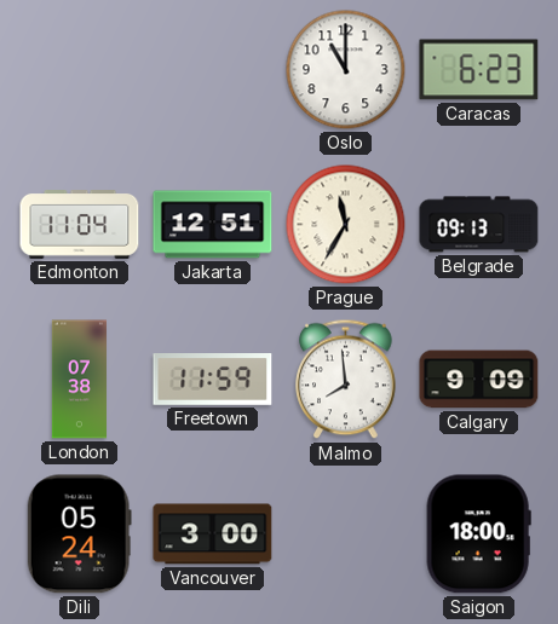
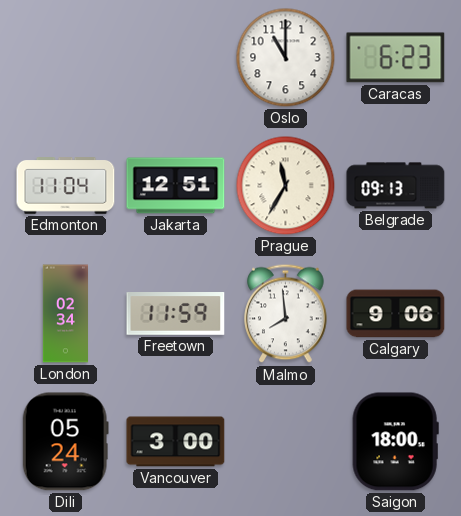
London: 07:38 -> 02:34 (65, 314)
Calgary: 9:09 -> 9:06 (396, 314)
